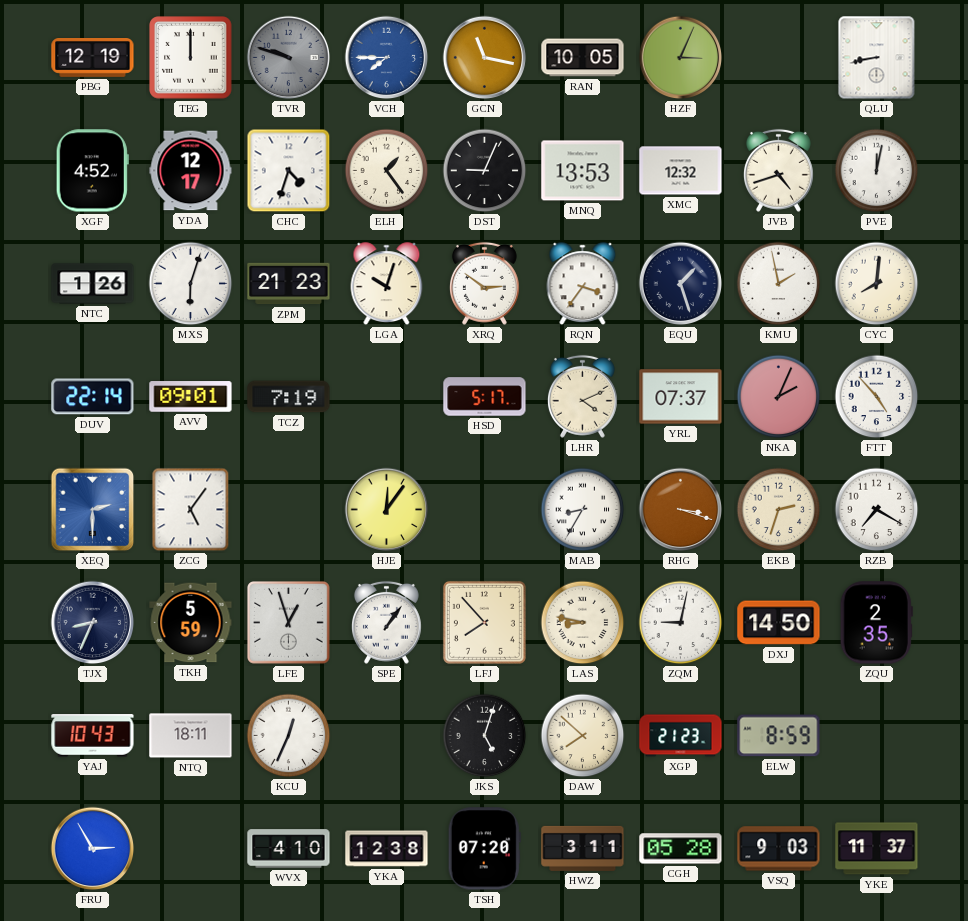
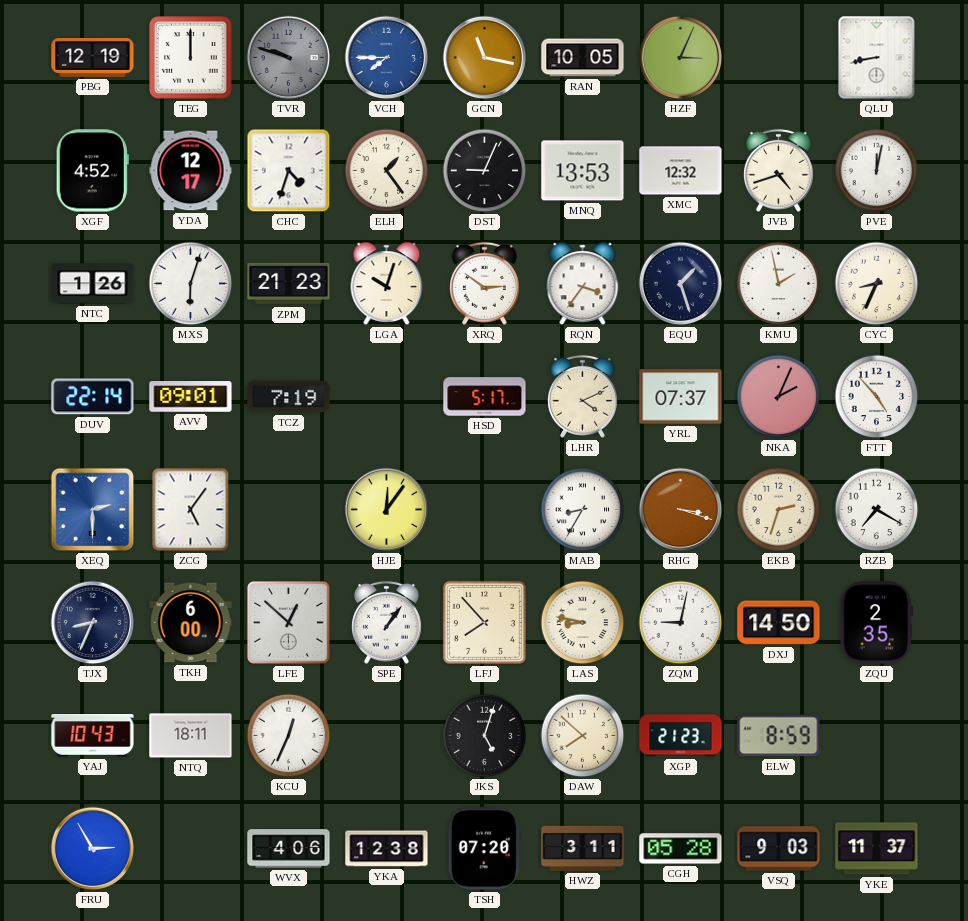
CYC: 8:01 -> 8:34 (877, 284)
TKH: 5:59 -> 6:00 (191, 623)
LFE: 12:57 -> 12:52 (289, 623)
WVX: 4:10 -> 4:06 (289, 849)
